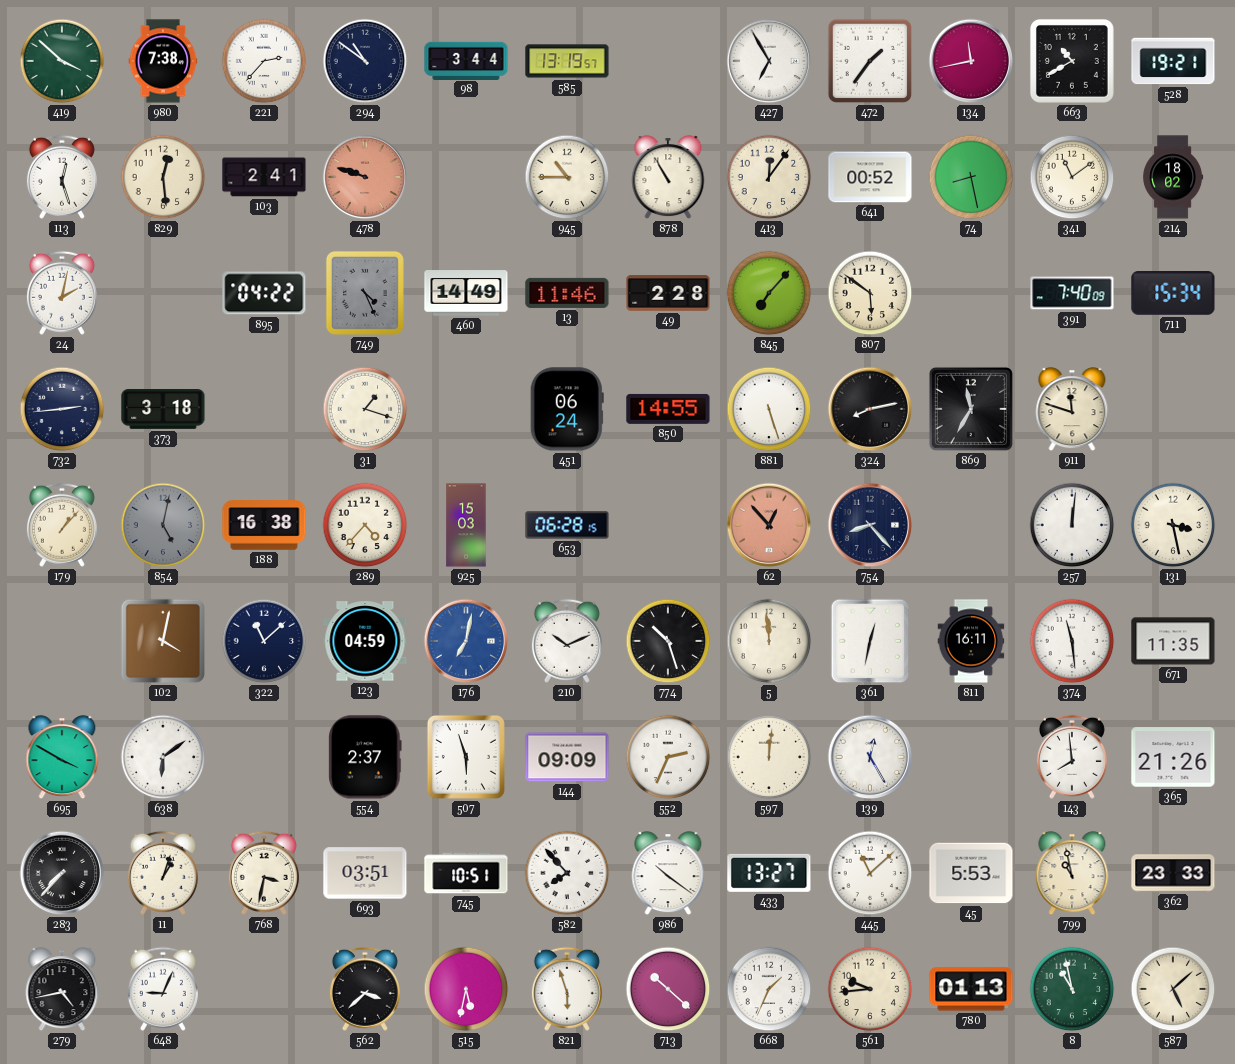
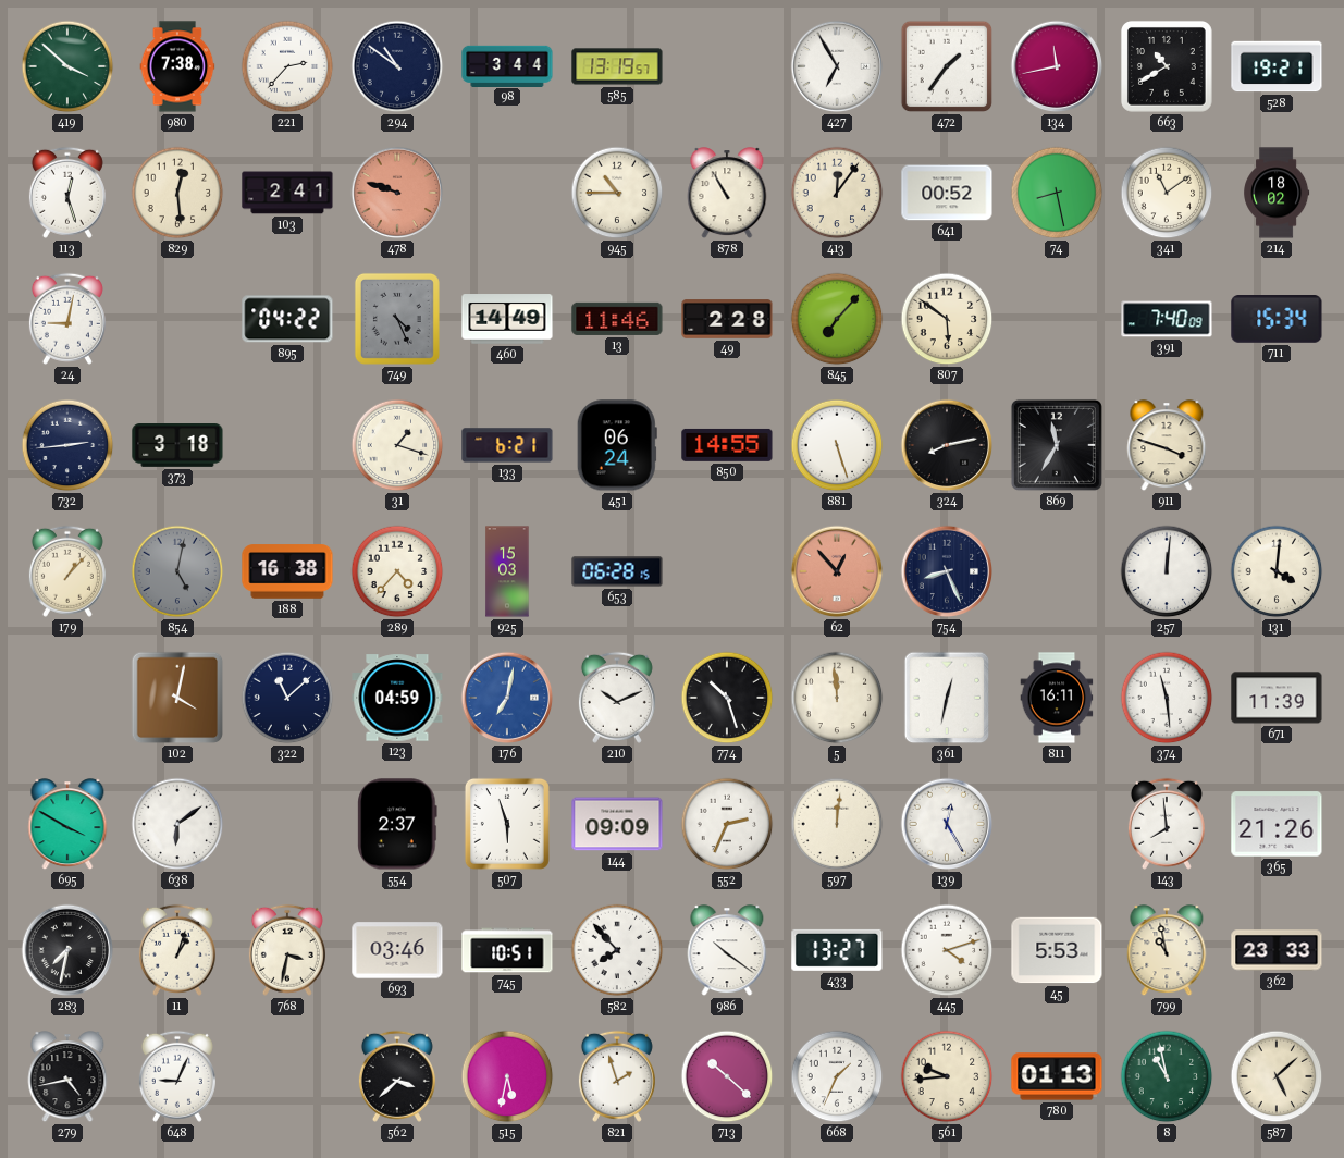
24: 2:02 -> 9:02 (67, 319)
133: none -> 6:21 (507, 445)
911: 11:48 -> 3:48 (1167, 446)
754: 8:23 -> 8:26 (947, 571)
131: 3:28 -> 4:01 (1277, 571)
671: 11:35 -> 11:39 (1277, 698)
283: 7:37 -> 7:32 (67, 950)
693: 03:51 -> 03:46 (397, 950)
445: 11:08 -> 4:12 (947, 950)
821: 5:57 -> 1:57 (617, 1076)
